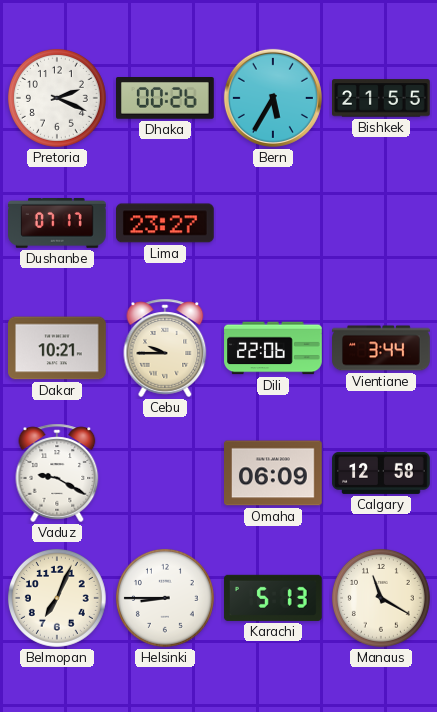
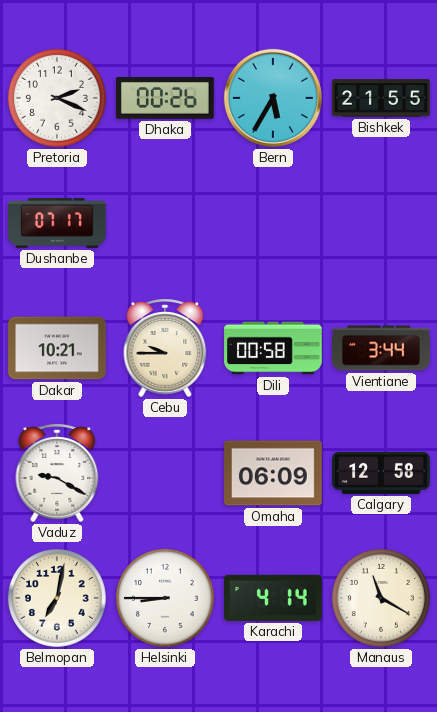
Lima: 23:27 -> none (166, 223)
Dili: 22:06 -> 00:58 (273, 348)
Belmopan: 7:04 -> 7:02 (57, 598)
Karachi: 5:13 -> 4:14 (273, 598)
